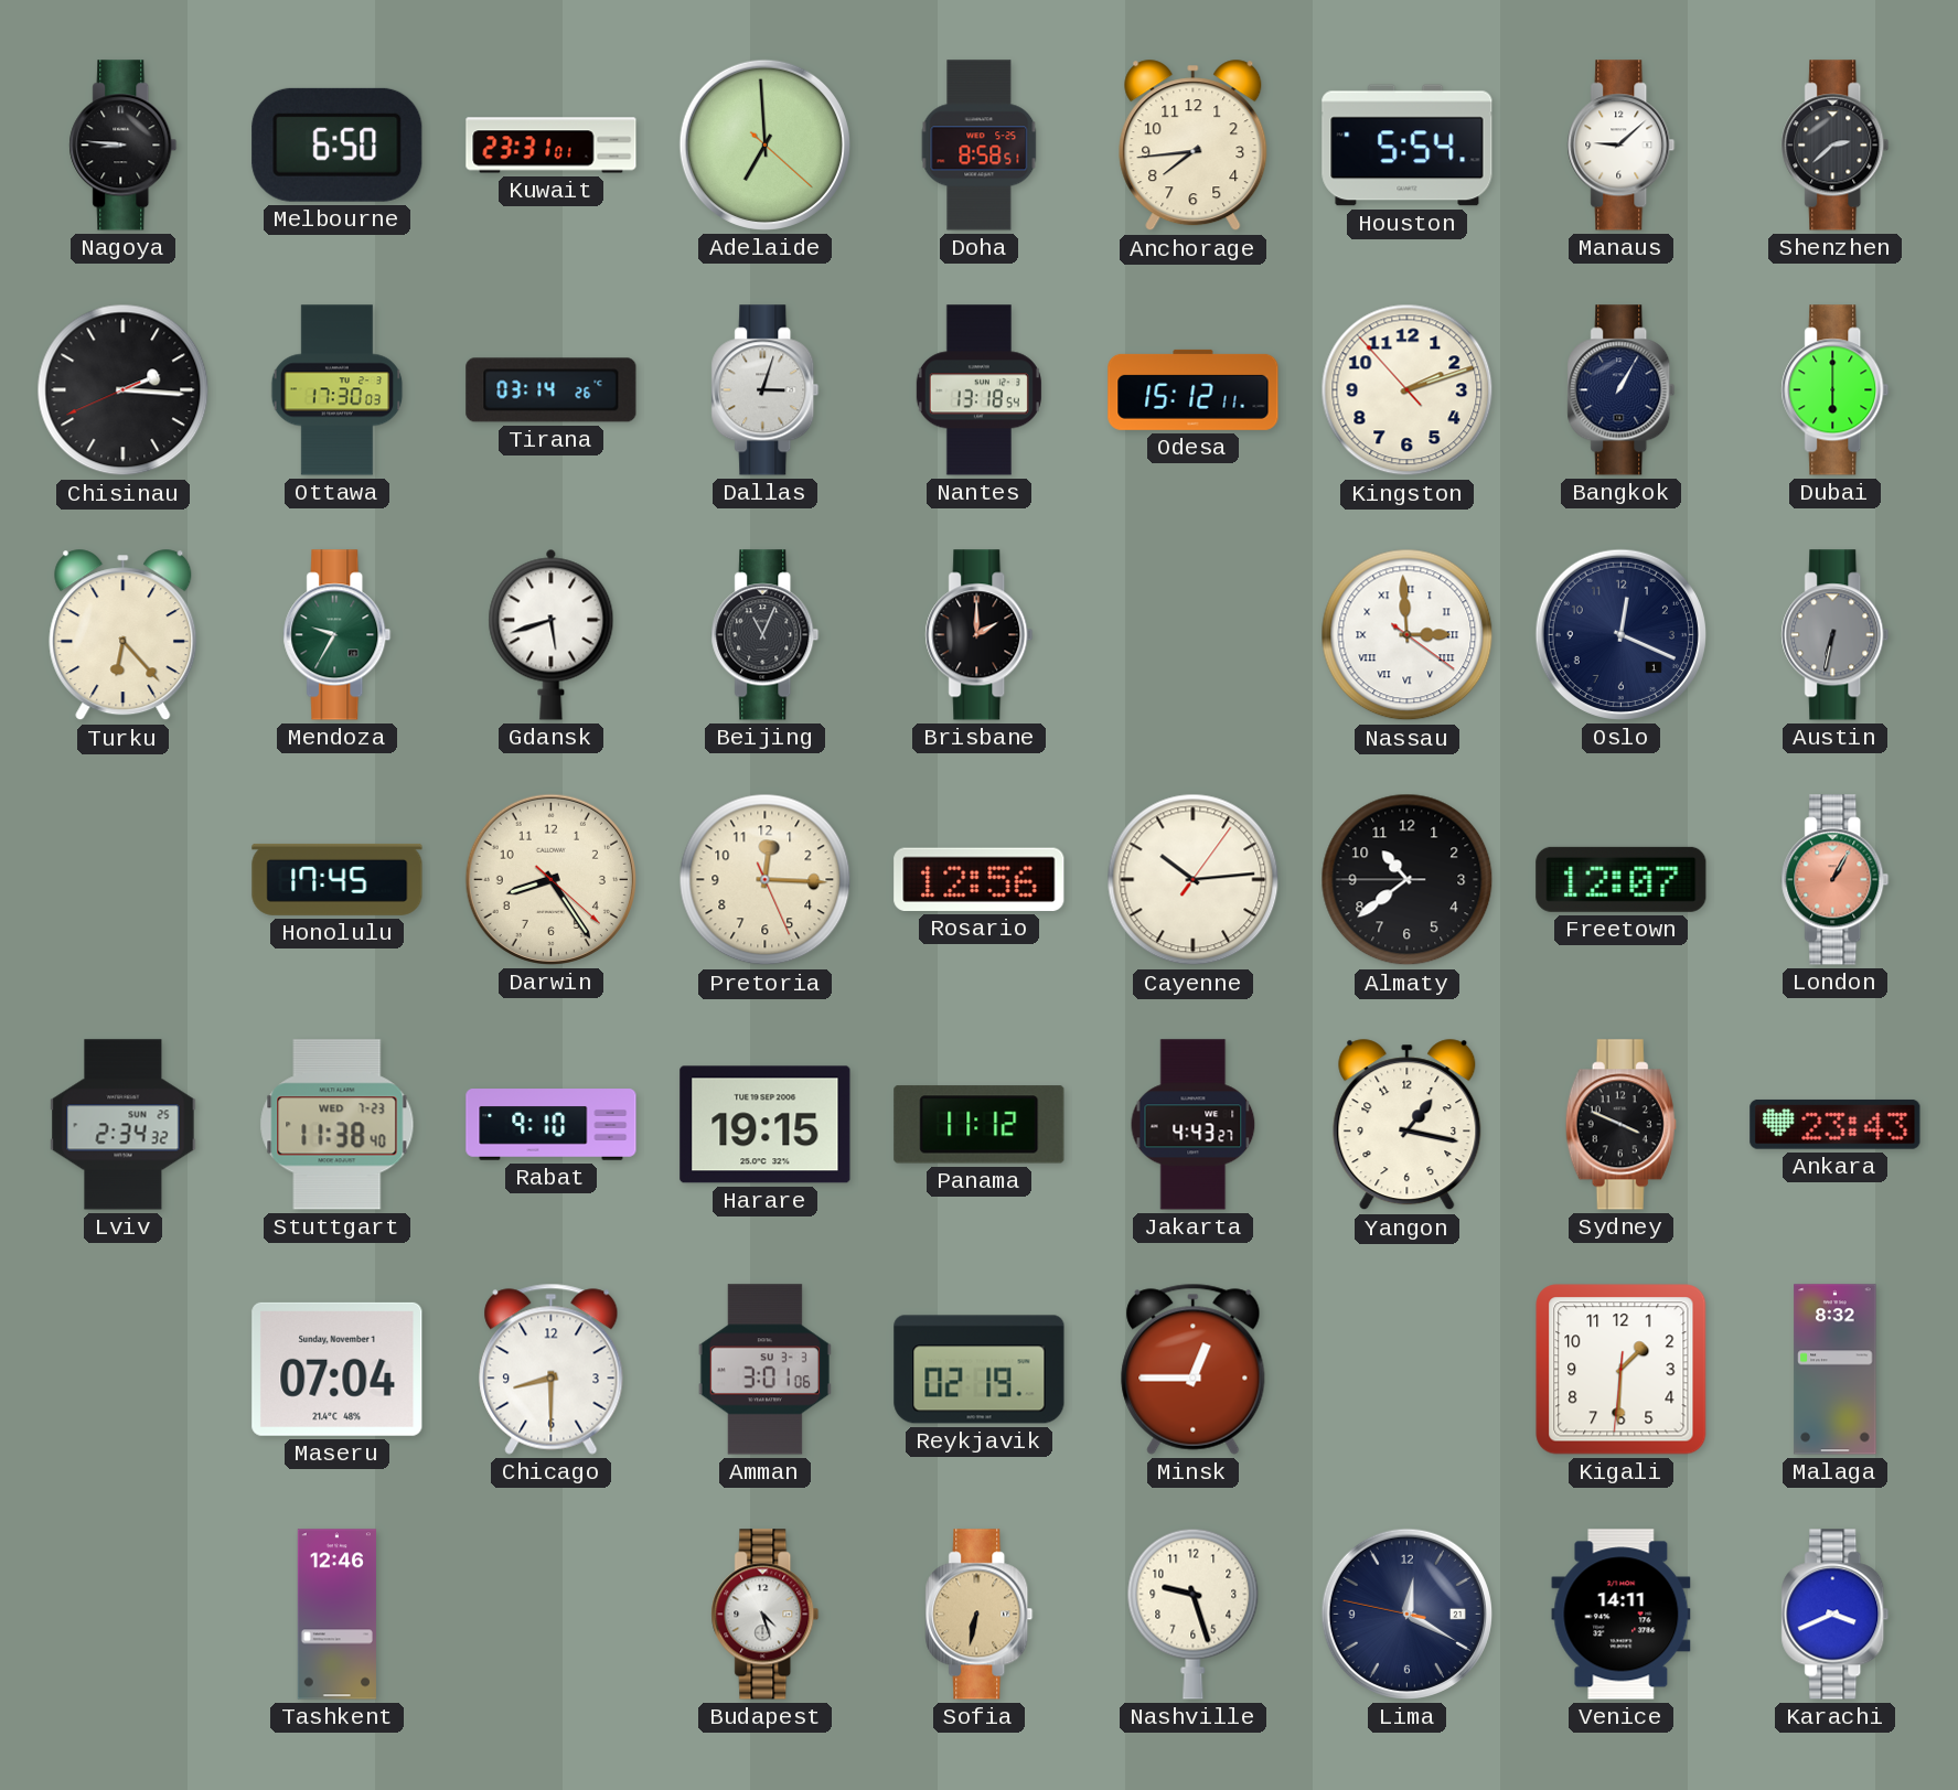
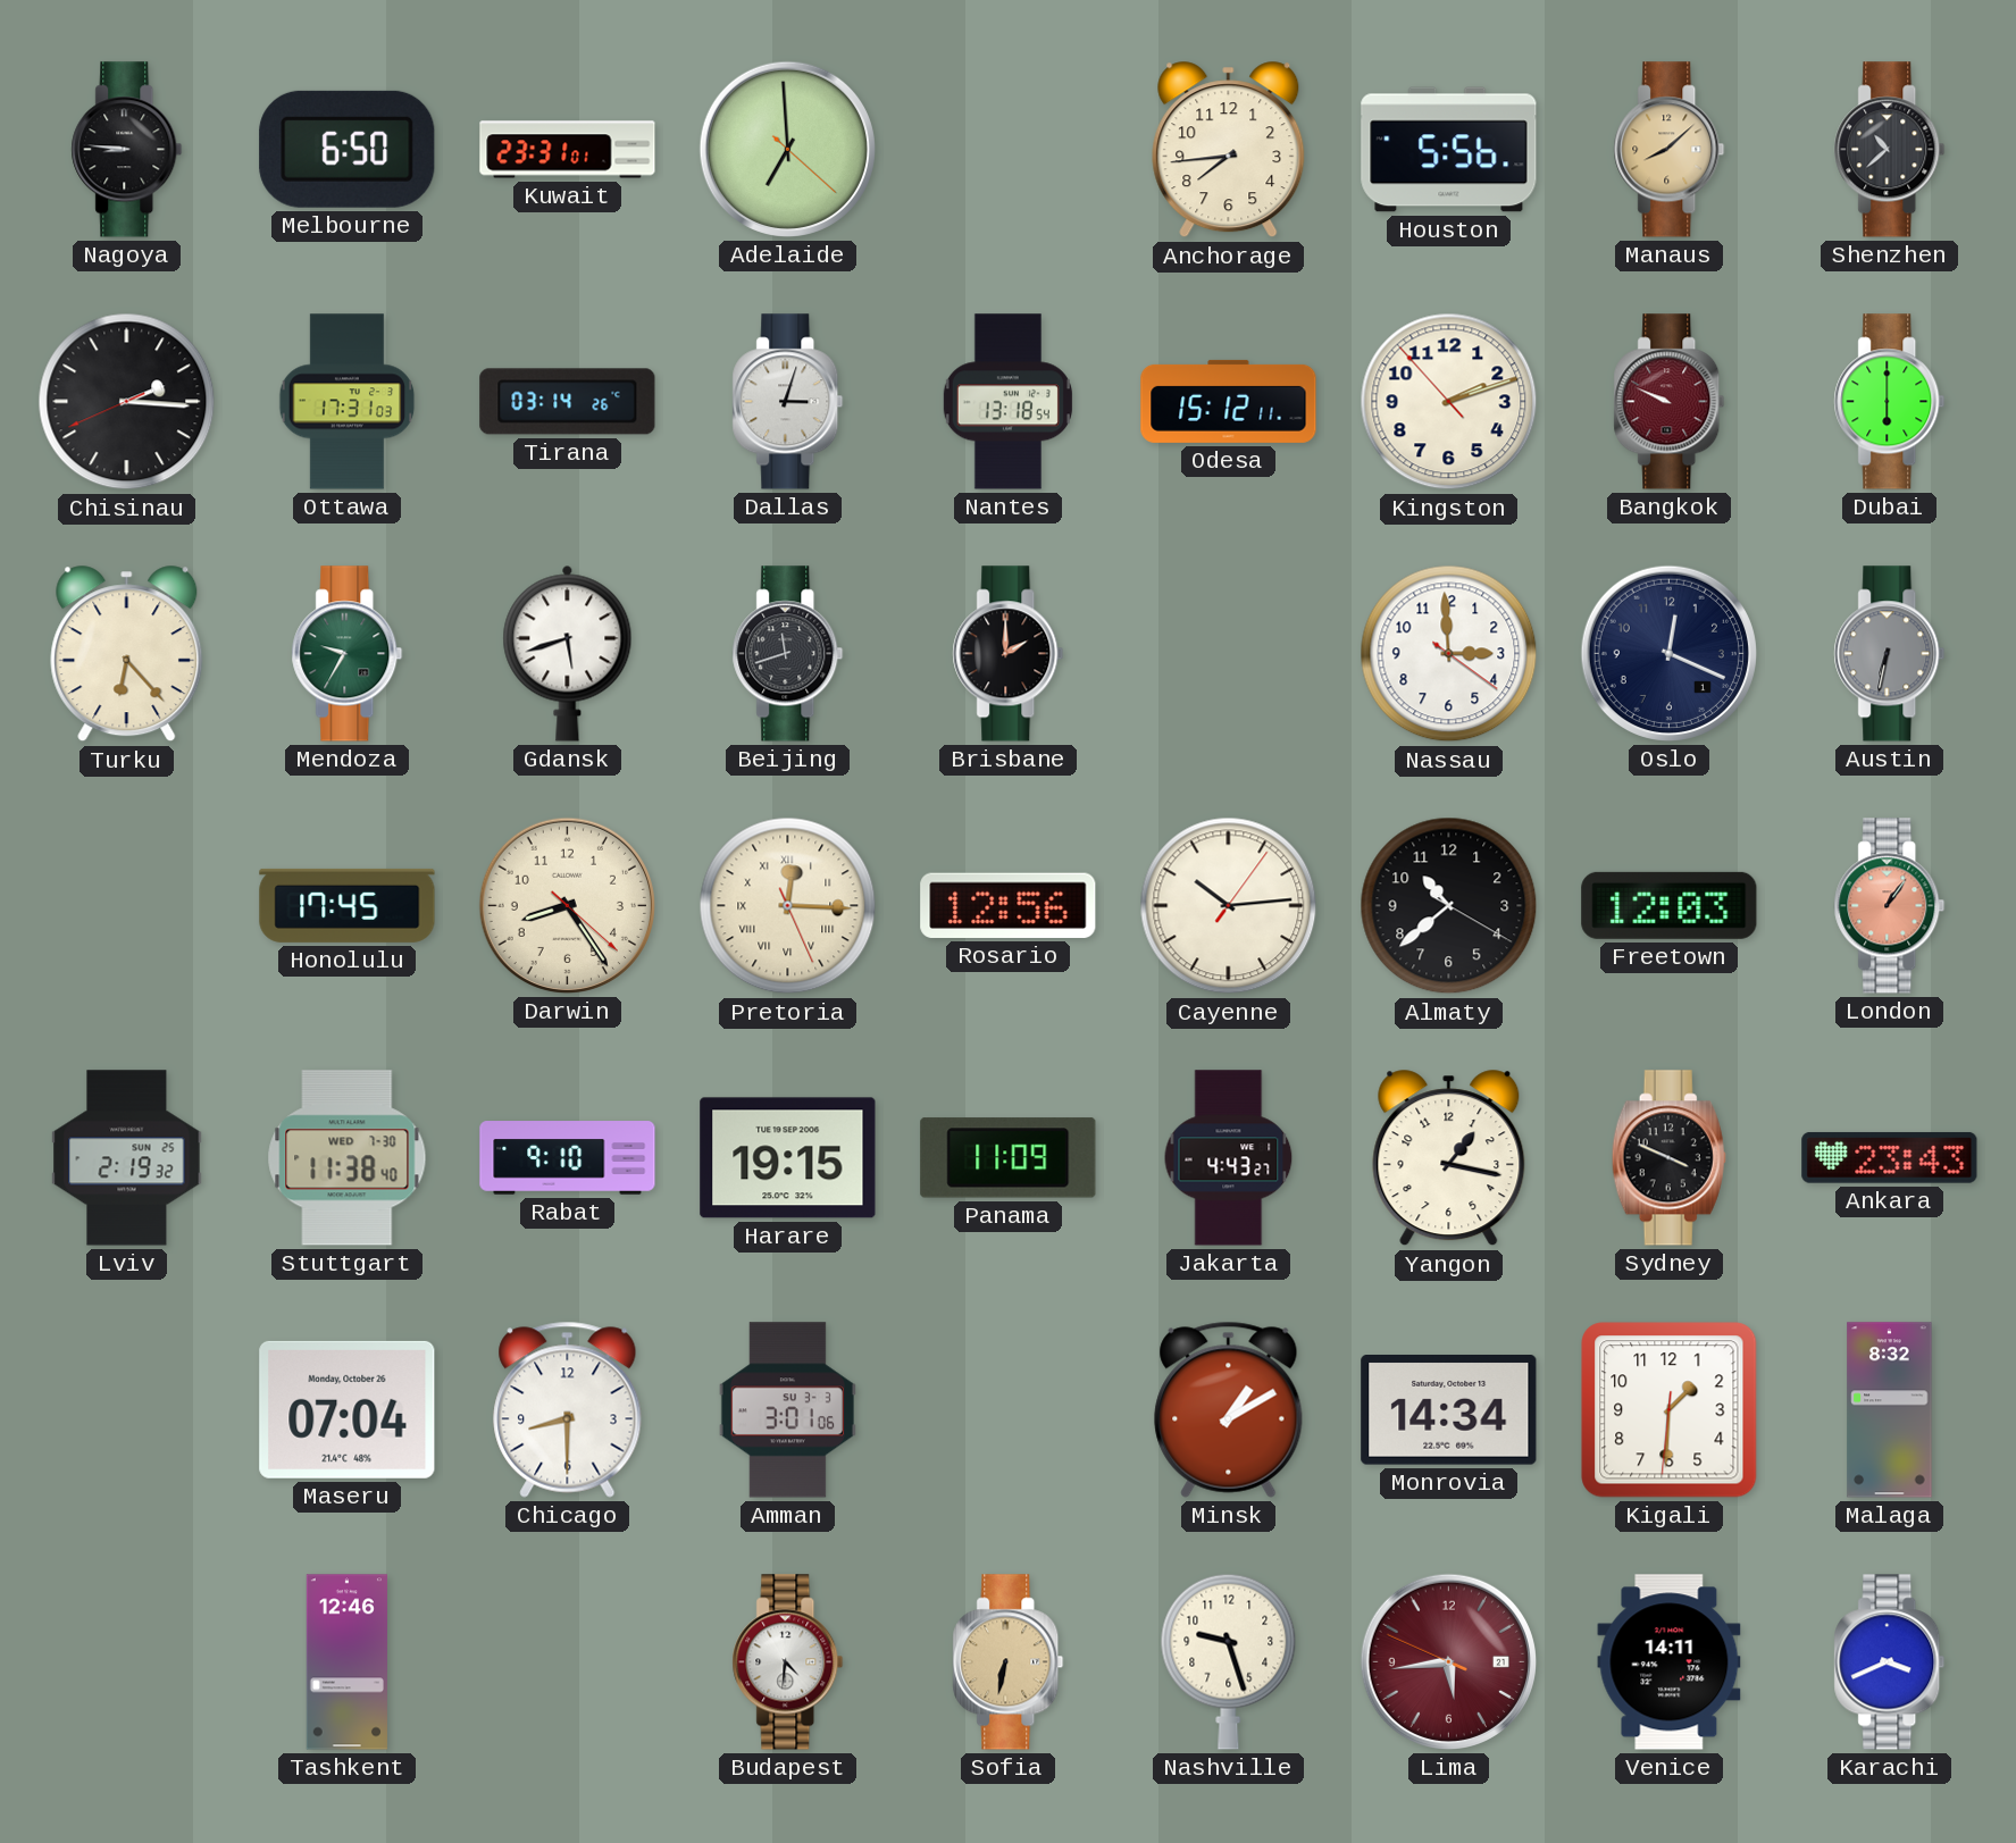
Doha: 8:58 -> none (980, 146)
Houston: 5:54 -> 5:56 (1449, 150)
Manaus: 9:08 -> 8:08 (1670, 150)
Manaus dial: white -> champagne (1670, 150)
Shenzhen: 2:38 -> 10:38 (1890, 150)
Ottawa: 17:30 -> 17:31 (348, 402)
Bangkok: 1:05 -> 9:49 (1670, 402)
Bangkok dial: navy -> burgundy (1670, 402)
Beijing: 11:04 -> 11:42 (788, 654)
Nassau numerals: Roman -> Arabic (1449, 654)
Pretoria numerals: Arabic -> Roman (788, 906)
Almaty: 10:38:45 -> 10:38:20 (1449, 906)
Freetown: 12:07 -> 12:03 (1670, 905)
London: 1:05 -> 1:06 (1890, 906)
Lviv: 2:34 -> 2:19 (127, 1158)
Stuttgart date: WED 7-23 -> WED 7-30 (348, 1158)
Panama: 11:12 -> 11:09 (1009, 1158)
Maseru date: Sunday, November 1 -> Monday, October 26 (348, 1409)
Reykjavik: 02:19 -> none (980, 1370)
Minsk: 12:45 -> 1:10 (1229, 1409)
Monrovia: none -> 14:34 (1449, 1410)
Budapest: 4:27 -> 4:31 (788, 1662)
Lima: 12:19 -> 5:43 (1448, 1661)
Lima dial: navy -> burgundy (1448, 1661)
